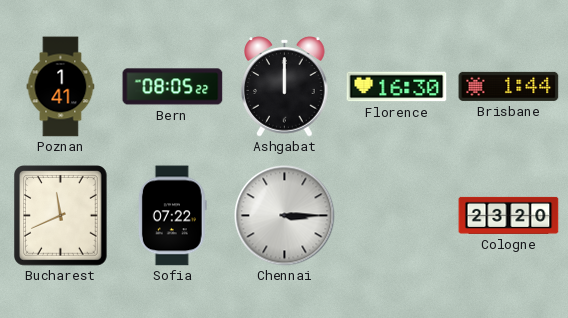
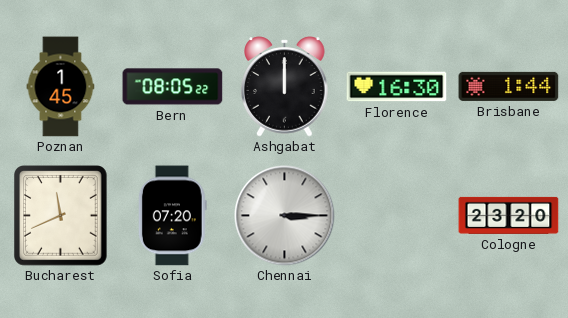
Poznan: 1:41 -> 1:45 (61, 87)
Sofia: 07:22 -> 07:20 (172, 216)
